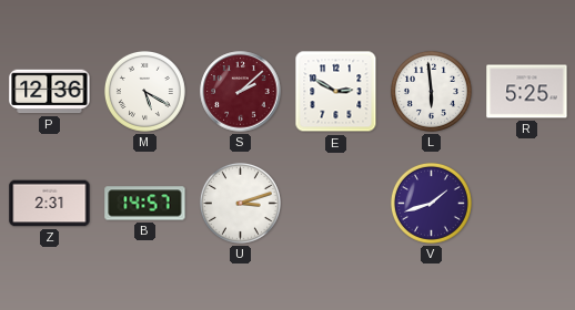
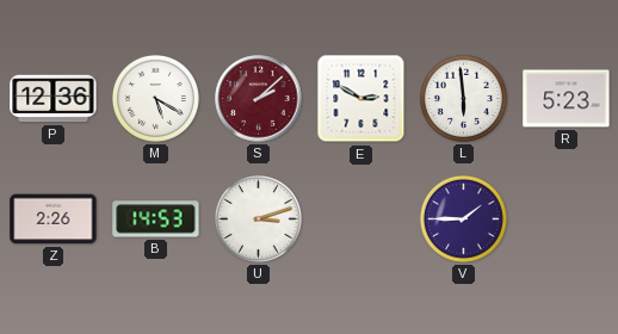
R: 5:25 -> 5:23 (567, 99)
Z: 2:31 -> 2:26 (54, 219)
B: 14:57 -> 14:53 (156, 219)
V: 1:42 -> 1:45 (463, 218)
